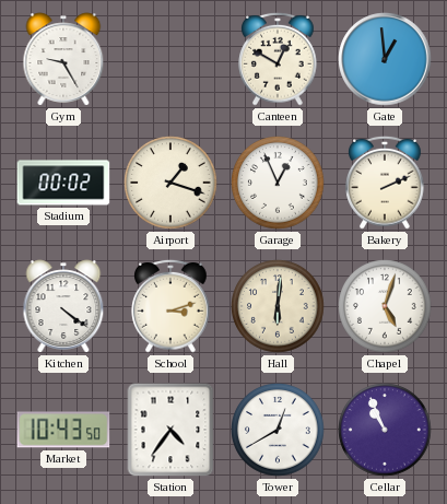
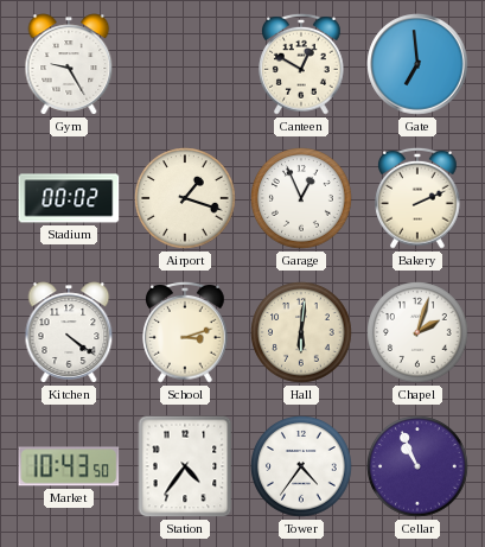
Gate: 12:59 -> 6:59 (417, 64)
Chapel: 5:03 -> 2:03 (417, 332)
Tower: 12:40 -> 4:36 (301, 466)
